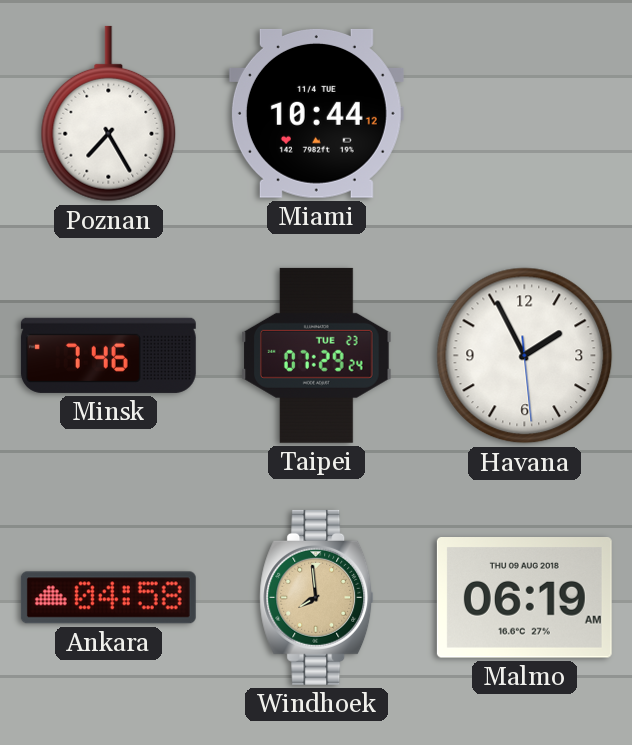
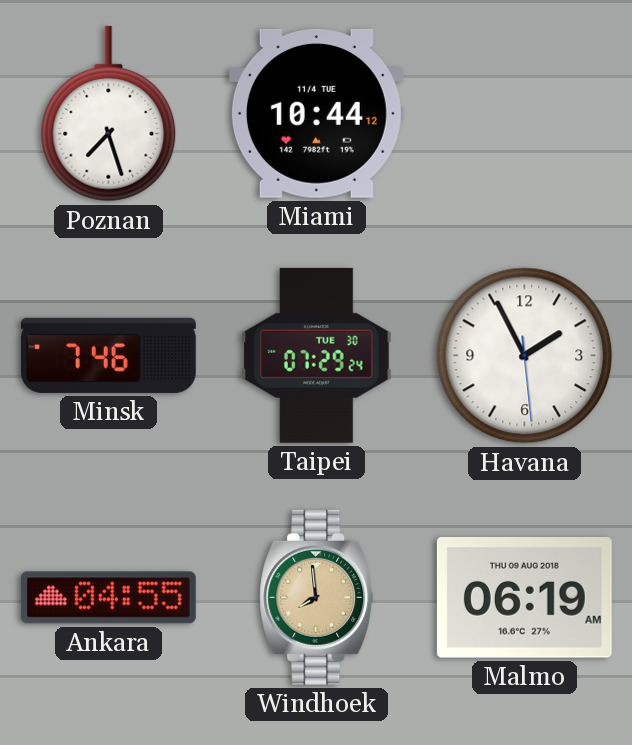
Poznan: 7:25 -> 7:27 (109, 114)
Taipei date: TUE 23 -> TUE 30 (317, 355)
Ankara: 04:58 -> 04:55 (108, 598)
